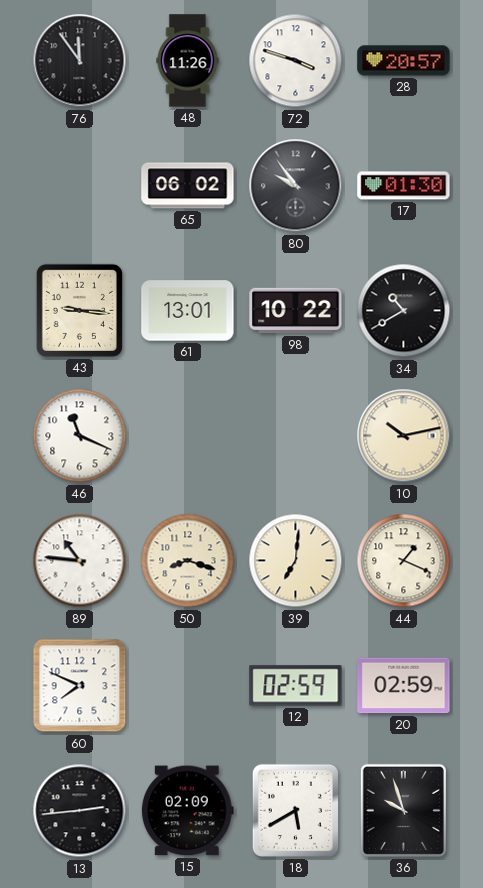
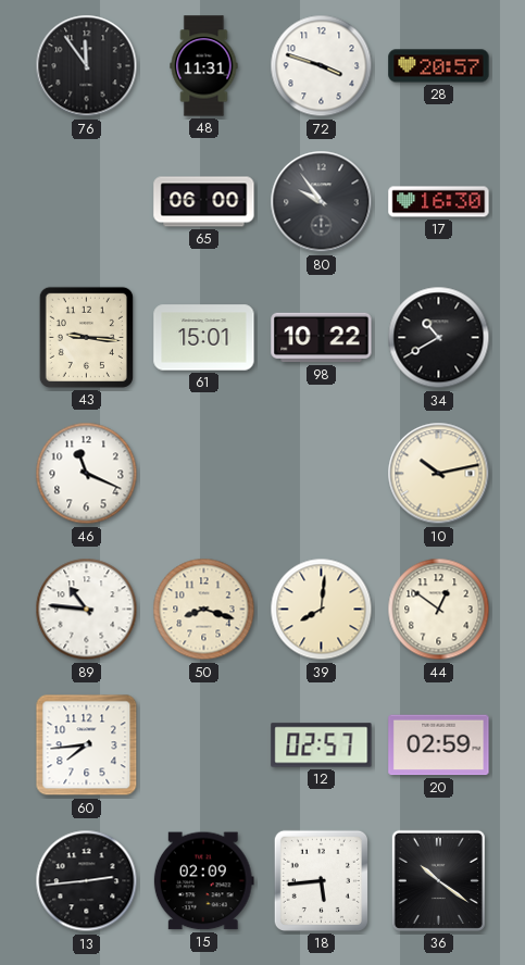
48: 11:26 -> 11:31 (204, 66)
65: 06:02 -> 06:00 (204, 202)
17: 01:30 -> 16:30 (439, 202)
61: 13:01 -> 15:01 (204, 338)
39: 7:01 -> 8:01 (322, 610)
44: 1:19 -> 12:51 (439, 610)
60: 7:49 -> 7:44 (87, 745)
12: 02:59 -> 02:57 (322, 745)
18: 5:40 -> 5:44 (321, 880)
36: 9:57 -> 10:21 (438, 880)
